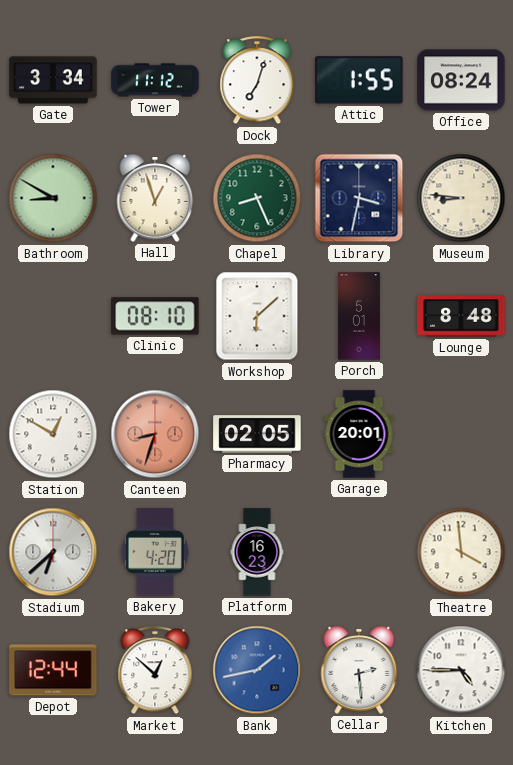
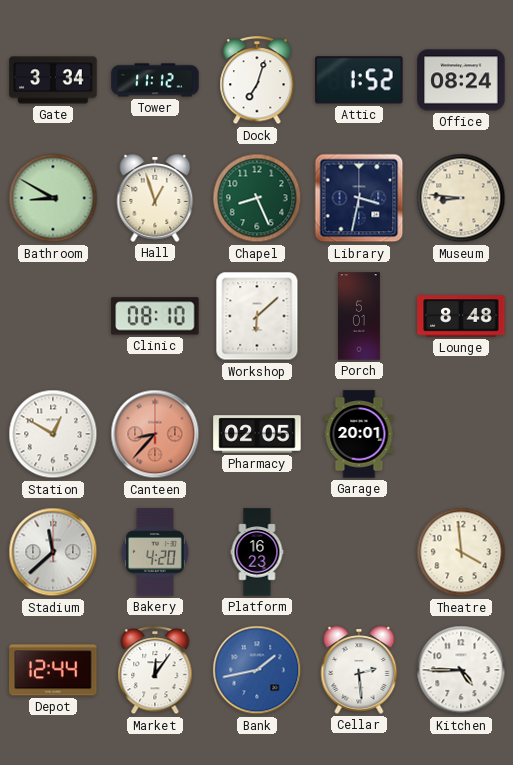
Attic: 1:55 -> 1:52 (359, 80)
Canteen: 8:33 -> 8:37 (155, 434)
Stadium: 6:38 -> 11:38 (53, 552)
Market: 12:52 -> 12:06 (155, 671)
